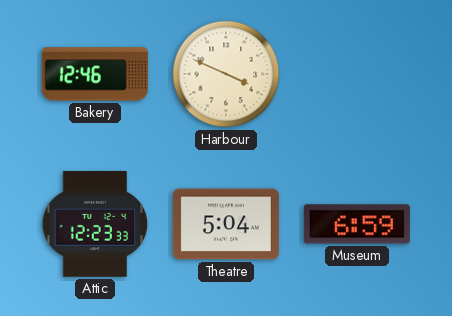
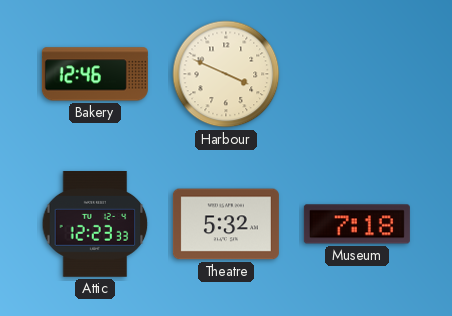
Theatre: 5:04 -> 5:32 (226, 224)
Museum: 6:59 -> 7:18 (357, 224)
